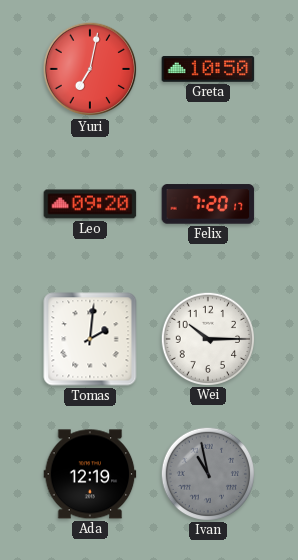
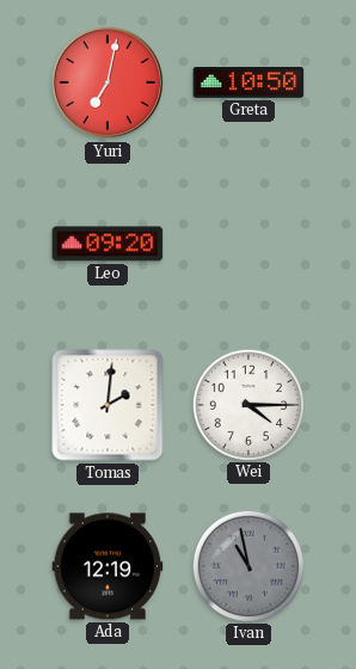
Felix: 7:20 -> none (208, 204)
Wei: 10:15 -> 4:15 (247, 404)
